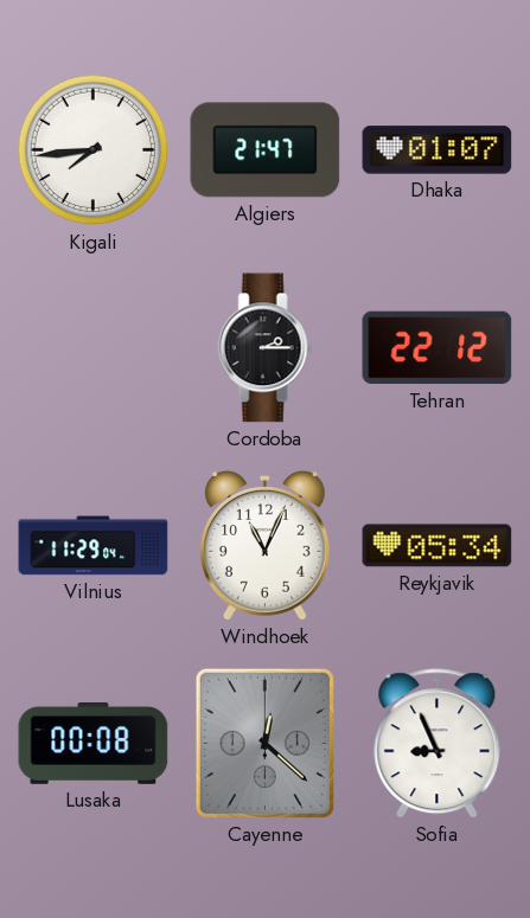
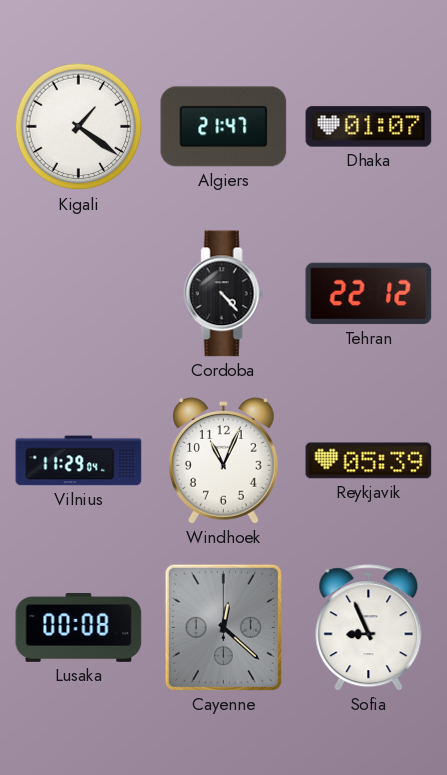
Kigali: 7:44 -> 1:21 (79, 127)
Cordoba: 2:15 -> 4:23 (224, 294)
Reykjavik: 05:34 -> 05:39 (369, 461)
